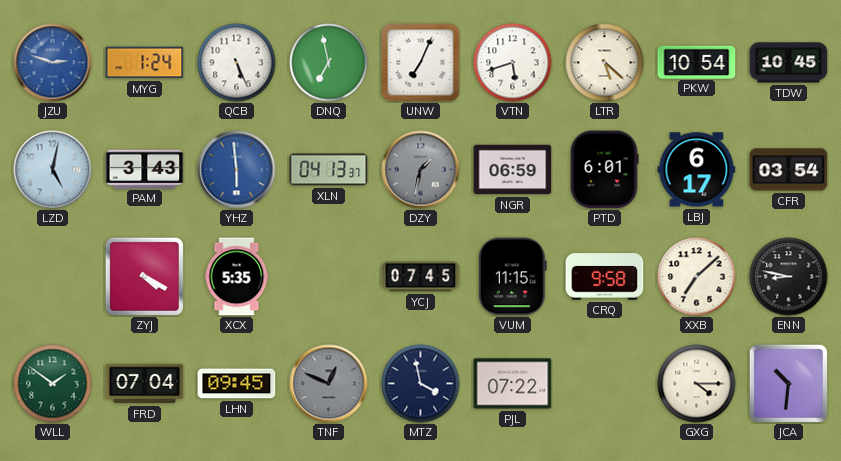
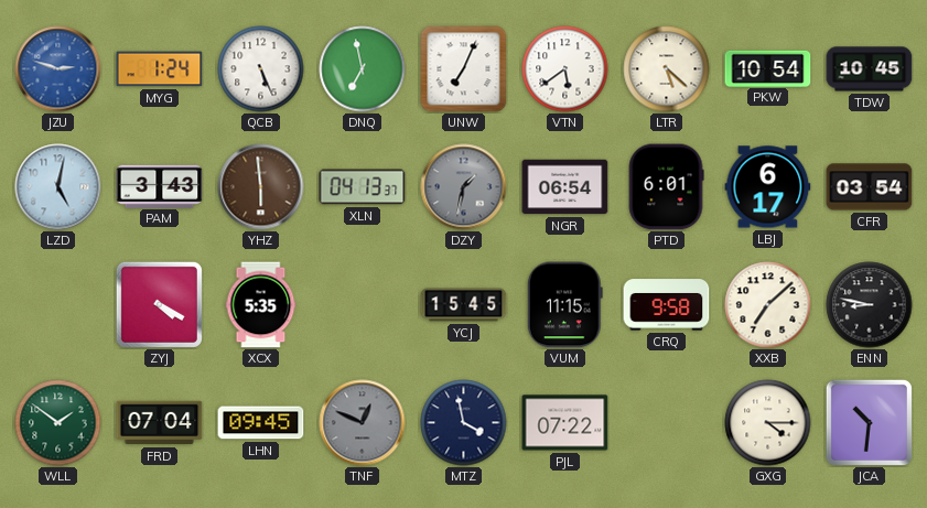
VTN: 5:42 -> 5:39 (565, 69)
YHZ dial: blue -> brown (261, 187)
NGR: 06:59 -> 06:54 (565, 187)
YCJ: 07:45 -> 15:45 (464, 305)
